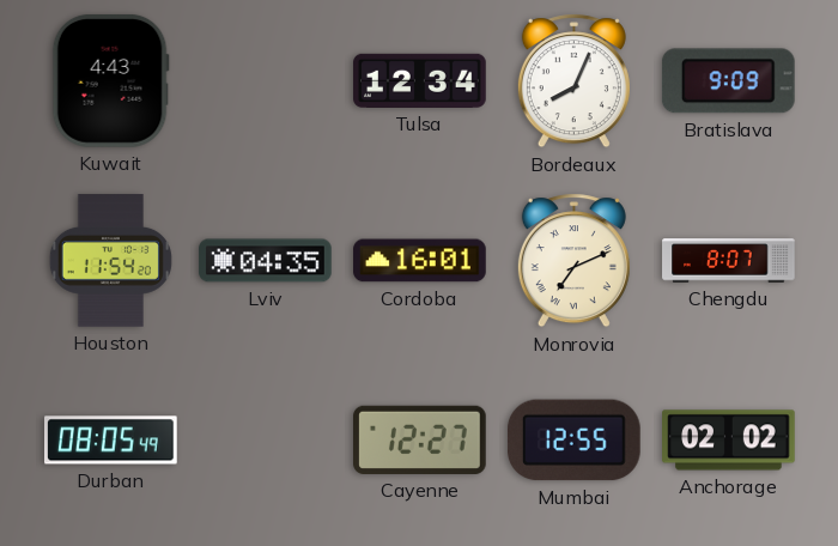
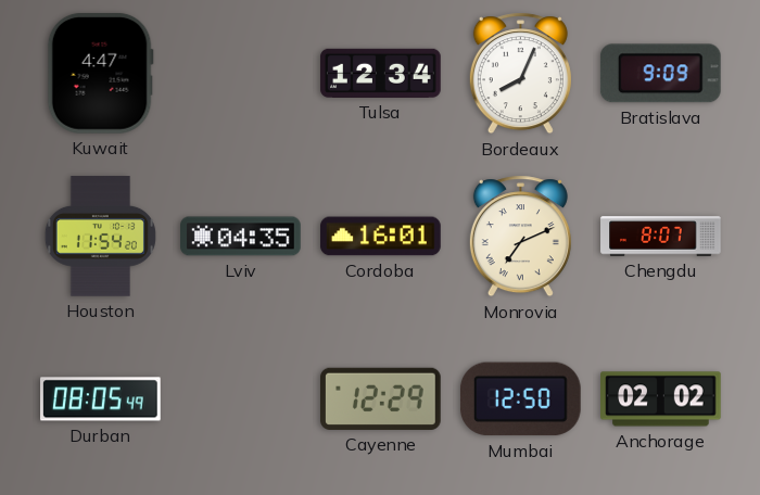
Kuwait: 4:43 -> 4:47 (100, 73)
Cayenne: 12:27 -> 12:29 (381, 398)
Mumbai: 12:55 -> 12:50 (520, 399)
